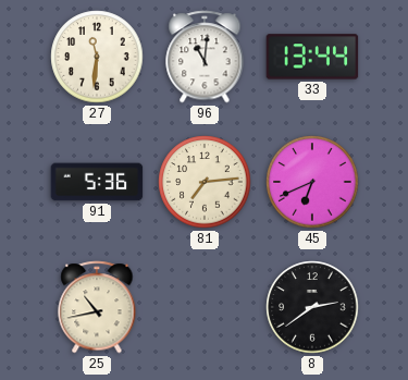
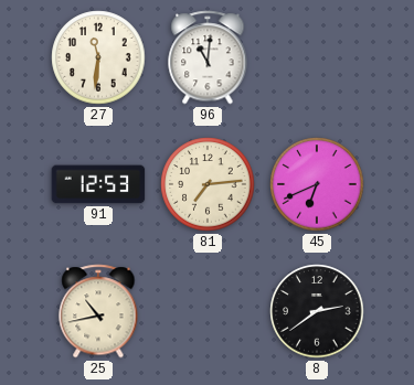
33: 13:44 -> none (312, 57)
91: 5:36 -> 12:53 (98, 184)
